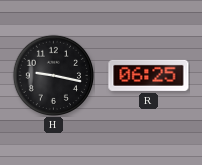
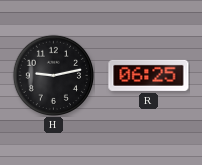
H: 9:17 -> 9:13 (53, 75)
